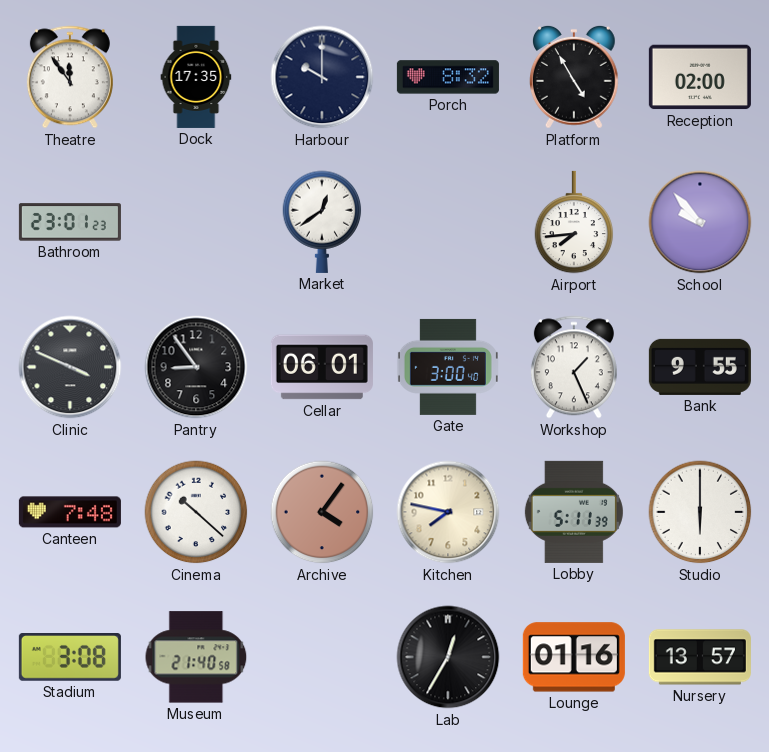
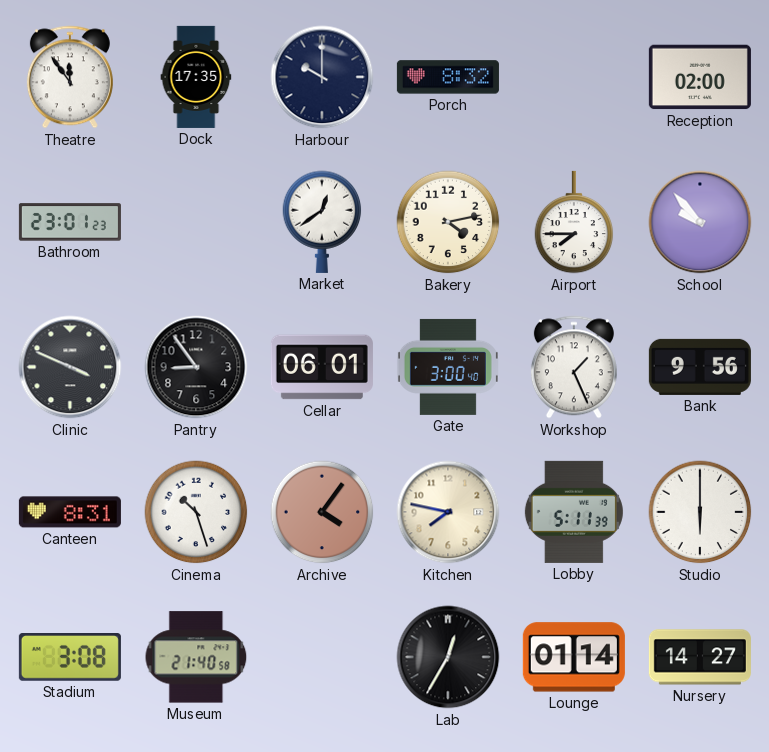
Platform: 4:55 -> none (575, 77)
Bakery: none -> 4:13 (448, 222)
Airport: 7:44 -> 7:45 (574, 222)
Bank: 9:55 -> 9:56 (700, 367)
Canteen: 7:48 -> 8:31 (70, 512)
Cinema: 10:22 -> 10:27 (196, 512)
Lounge: 01:16 -> 01:14 (574, 657)
Nursery: 13:57 -> 14:27 (700, 657)
